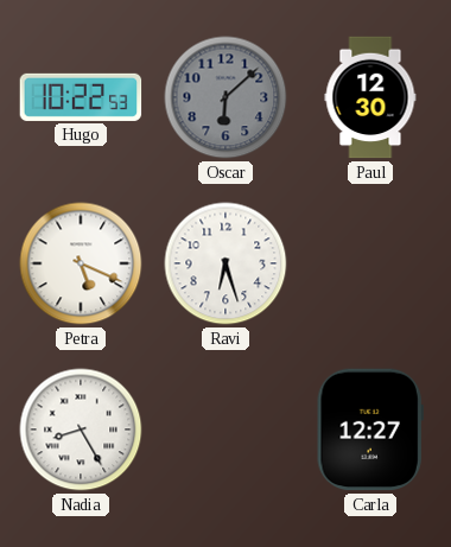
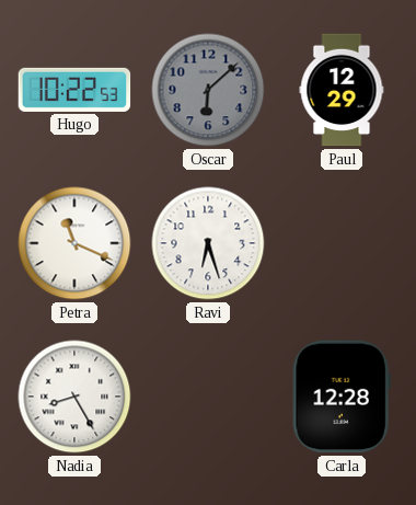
Paul: 12:30 -> 12:29 (342, 90)
Petra: 5:19 -> 11:19 (74, 243)
Carla: 12:27 -> 12:28 (342, 397)
